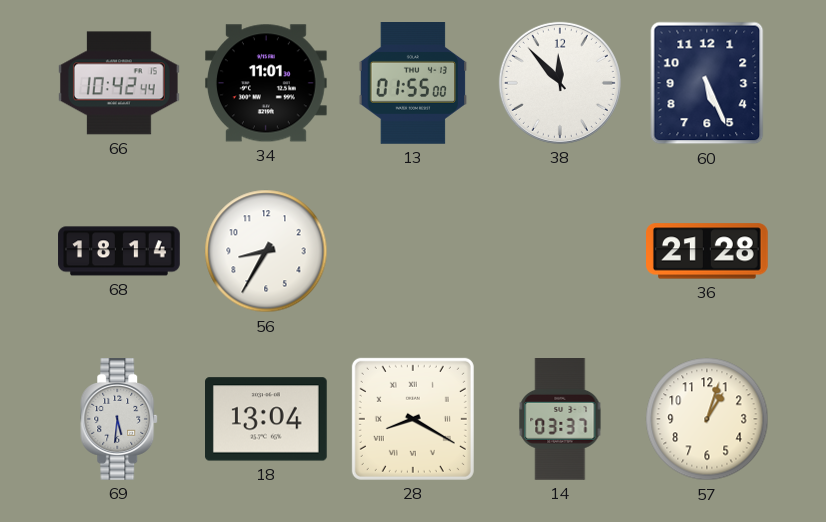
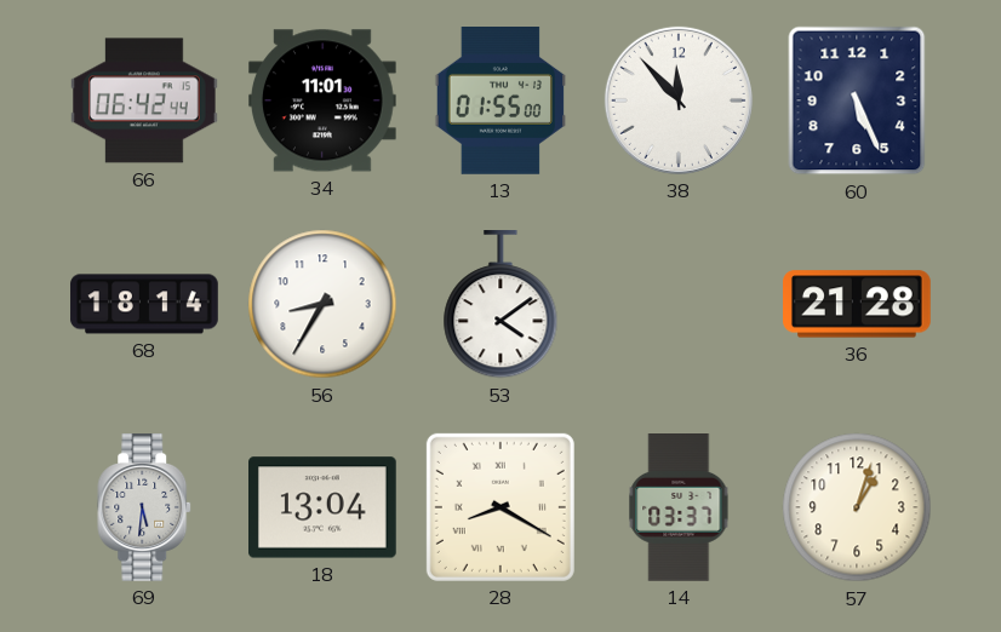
66: 10:42 -> 06:42 (145, 100)
53: none -> 4:09 (501, 305)
